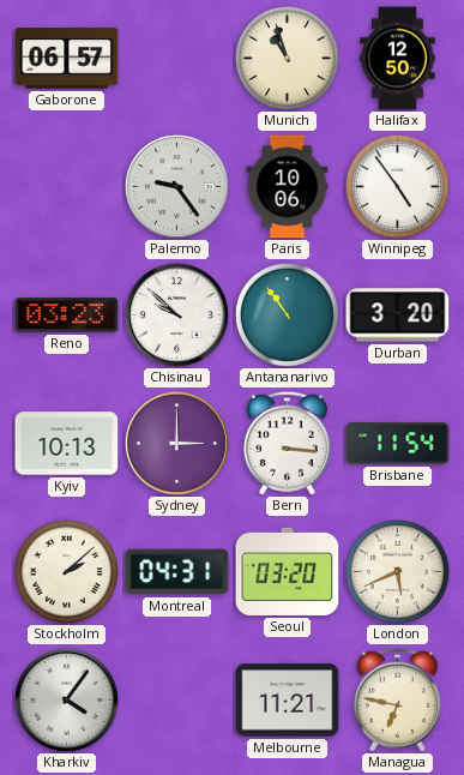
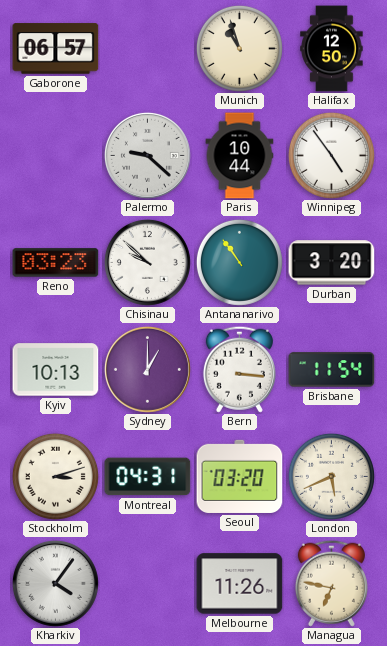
Palermo: 9:24 -> 9:22 (147, 155)
Paris: 10:06 -> 10:44 (240, 156)
Sydney: 3:00 -> 1:00 (147, 369)
Stockholm: 2:08 -> 3:12 (55, 476)
Melbourne: 11:21 -> 11:26 (240, 584)
